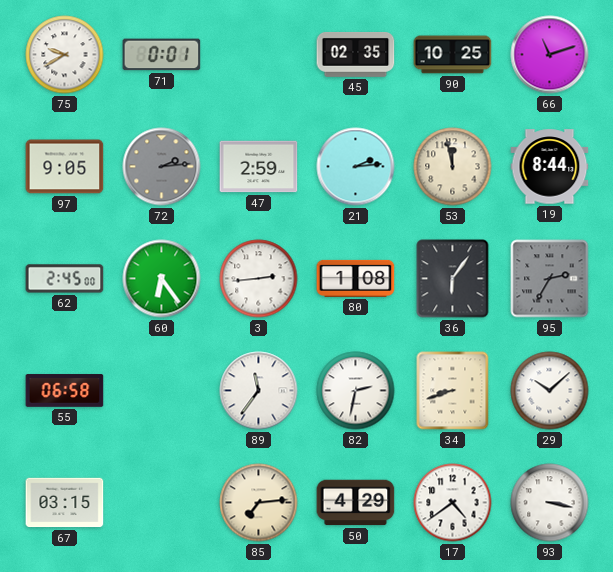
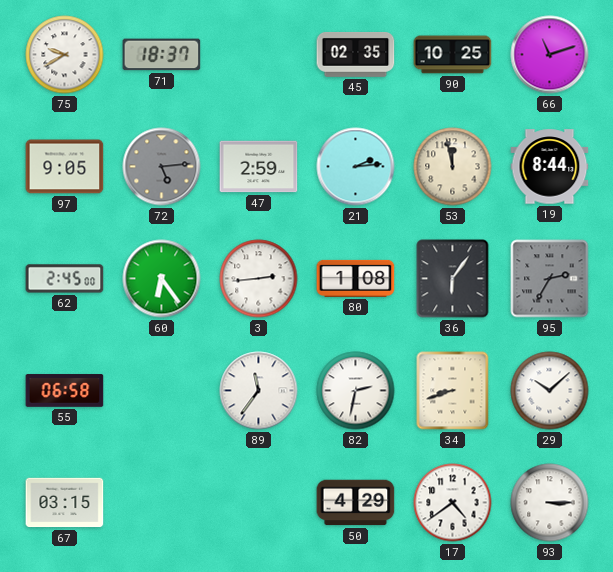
71: 0:01 -> 18:37 (162, 55)
72: 2:14 -> 5:14 (162, 167)
85: 7:14 -> none (259, 503)
93: 3:17 -> 3:15 (550, 503)
